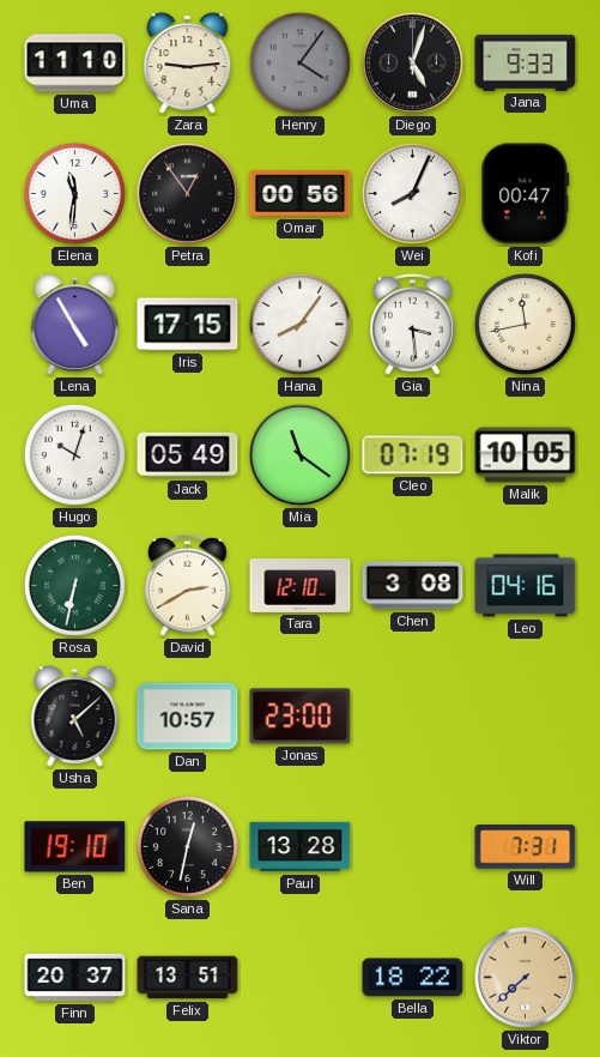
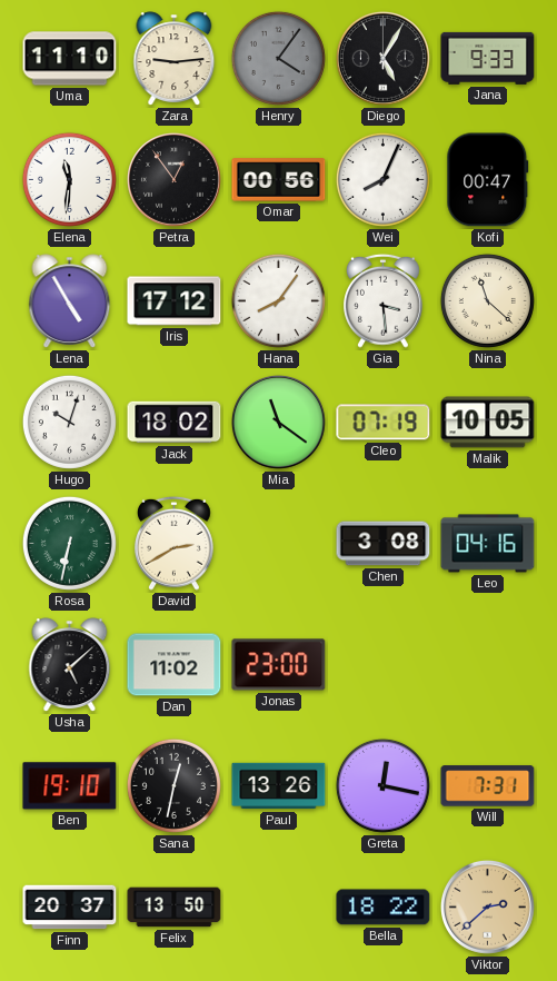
Diego: 5:03 -> 5:05 (382, 58)
Iris: 17:15 -> 17:12 (175, 301)
Nina: 11:43 -> 11:22 (487, 300)
Jack: 05:49 -> 18:02 (175, 423)
Tara: 12:10 -> none (301, 586)
Dan: 10:57 -> 11:02 (175, 665)
Paul: 13:28 -> 13:26 (279, 786)
Greta: none -> 12:17 (382, 785)
Felix: 13:51 -> 13:50 (175, 908)
Viktor: 7:38 -> 2:38 (487, 906)
